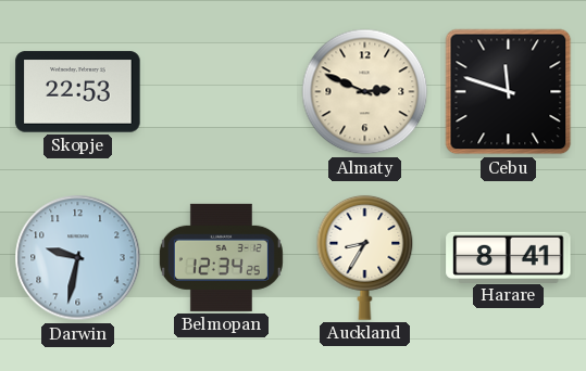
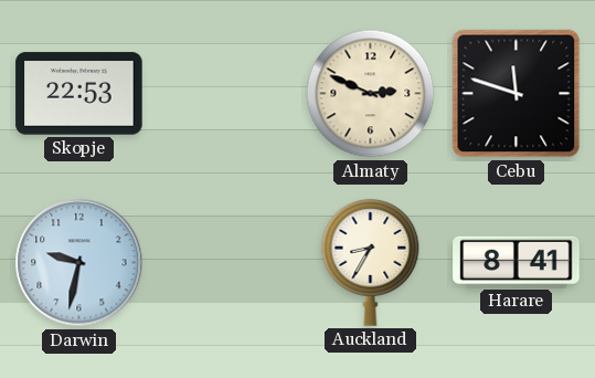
Belmopan: 12:34 -> none (221, 257)
